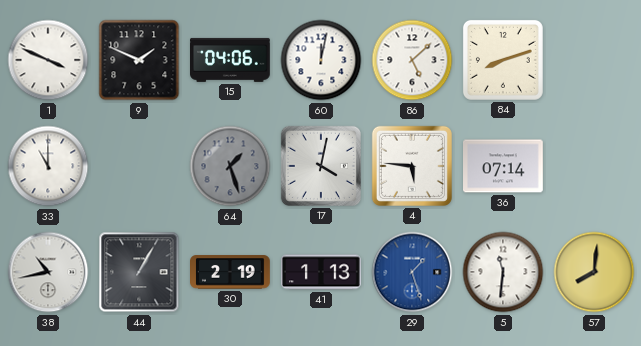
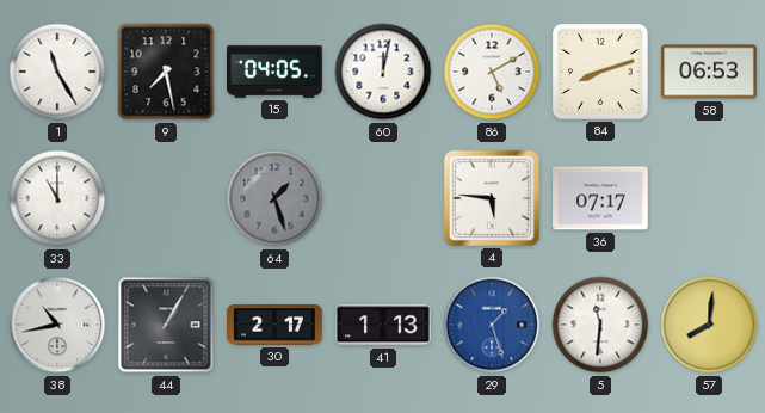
1: 3:49 -> 11:25 (57, 72)
9: 1:49 -> 7:28 (166, 72)
15: 04:06 -> 04:05 (276, 72)
86: 5:08 -> 5:10 (492, 72)
58: none -> 06:53 (710, 72)
17: 4:02 -> none (321, 166)
36: 07:14 -> 07:17 (601, 198)
30: 2:19 -> 2:17 (276, 325)
